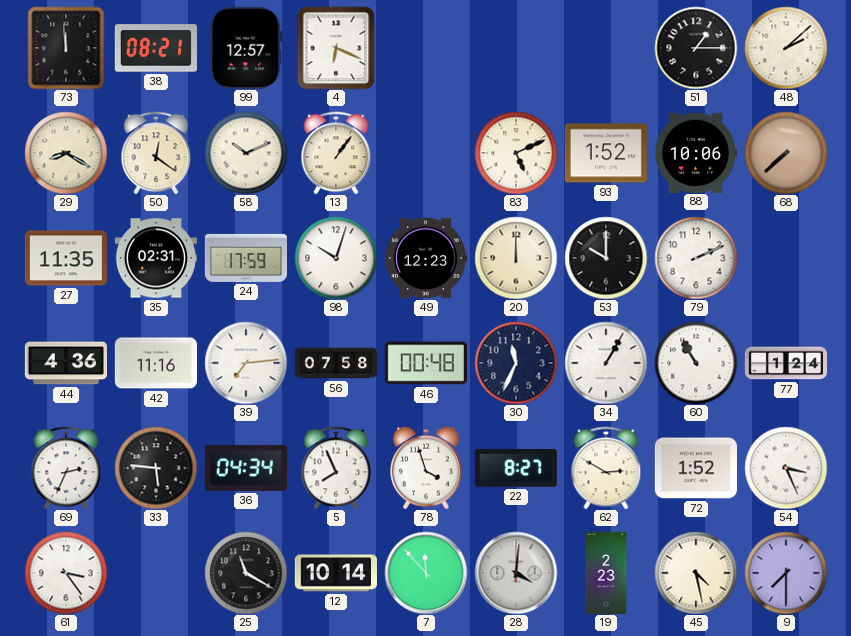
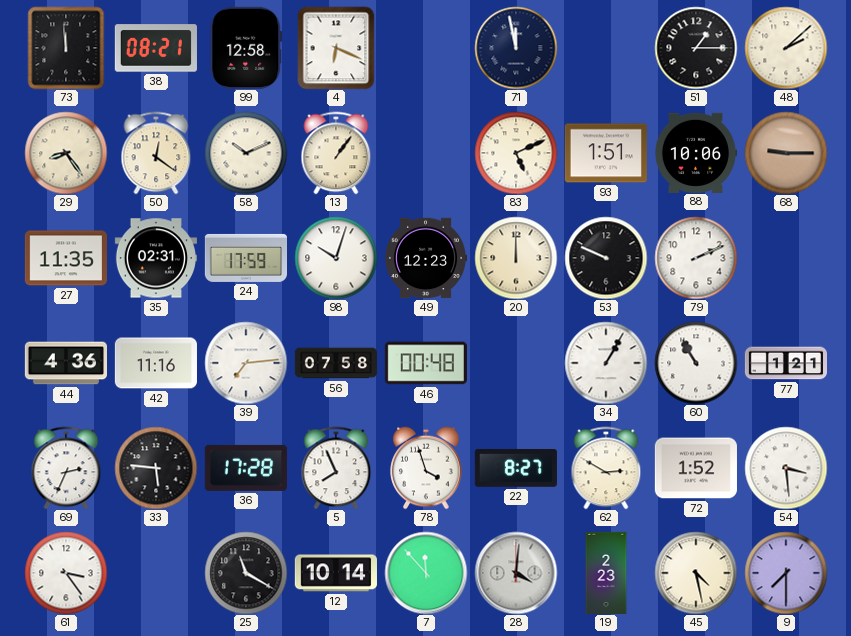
99: 12:57 -> 12:58 (246, 48)
71: none -> 11:58 (516, 48)
29: 8:20 -> 8:24 (66, 153)
93: 1:52 -> 1:51 (606, 153)
68: 7:38 -> 9:15 (786, 153)
53: 10:00 -> 9:49 (606, 258)
30: 11:34 -> none (516, 363)
77: 1:24 -> 1:21 (785, 363)
36: 04:34 -> 17:28 (246, 468)
54: 3:26 -> 3:29 (786, 468)
